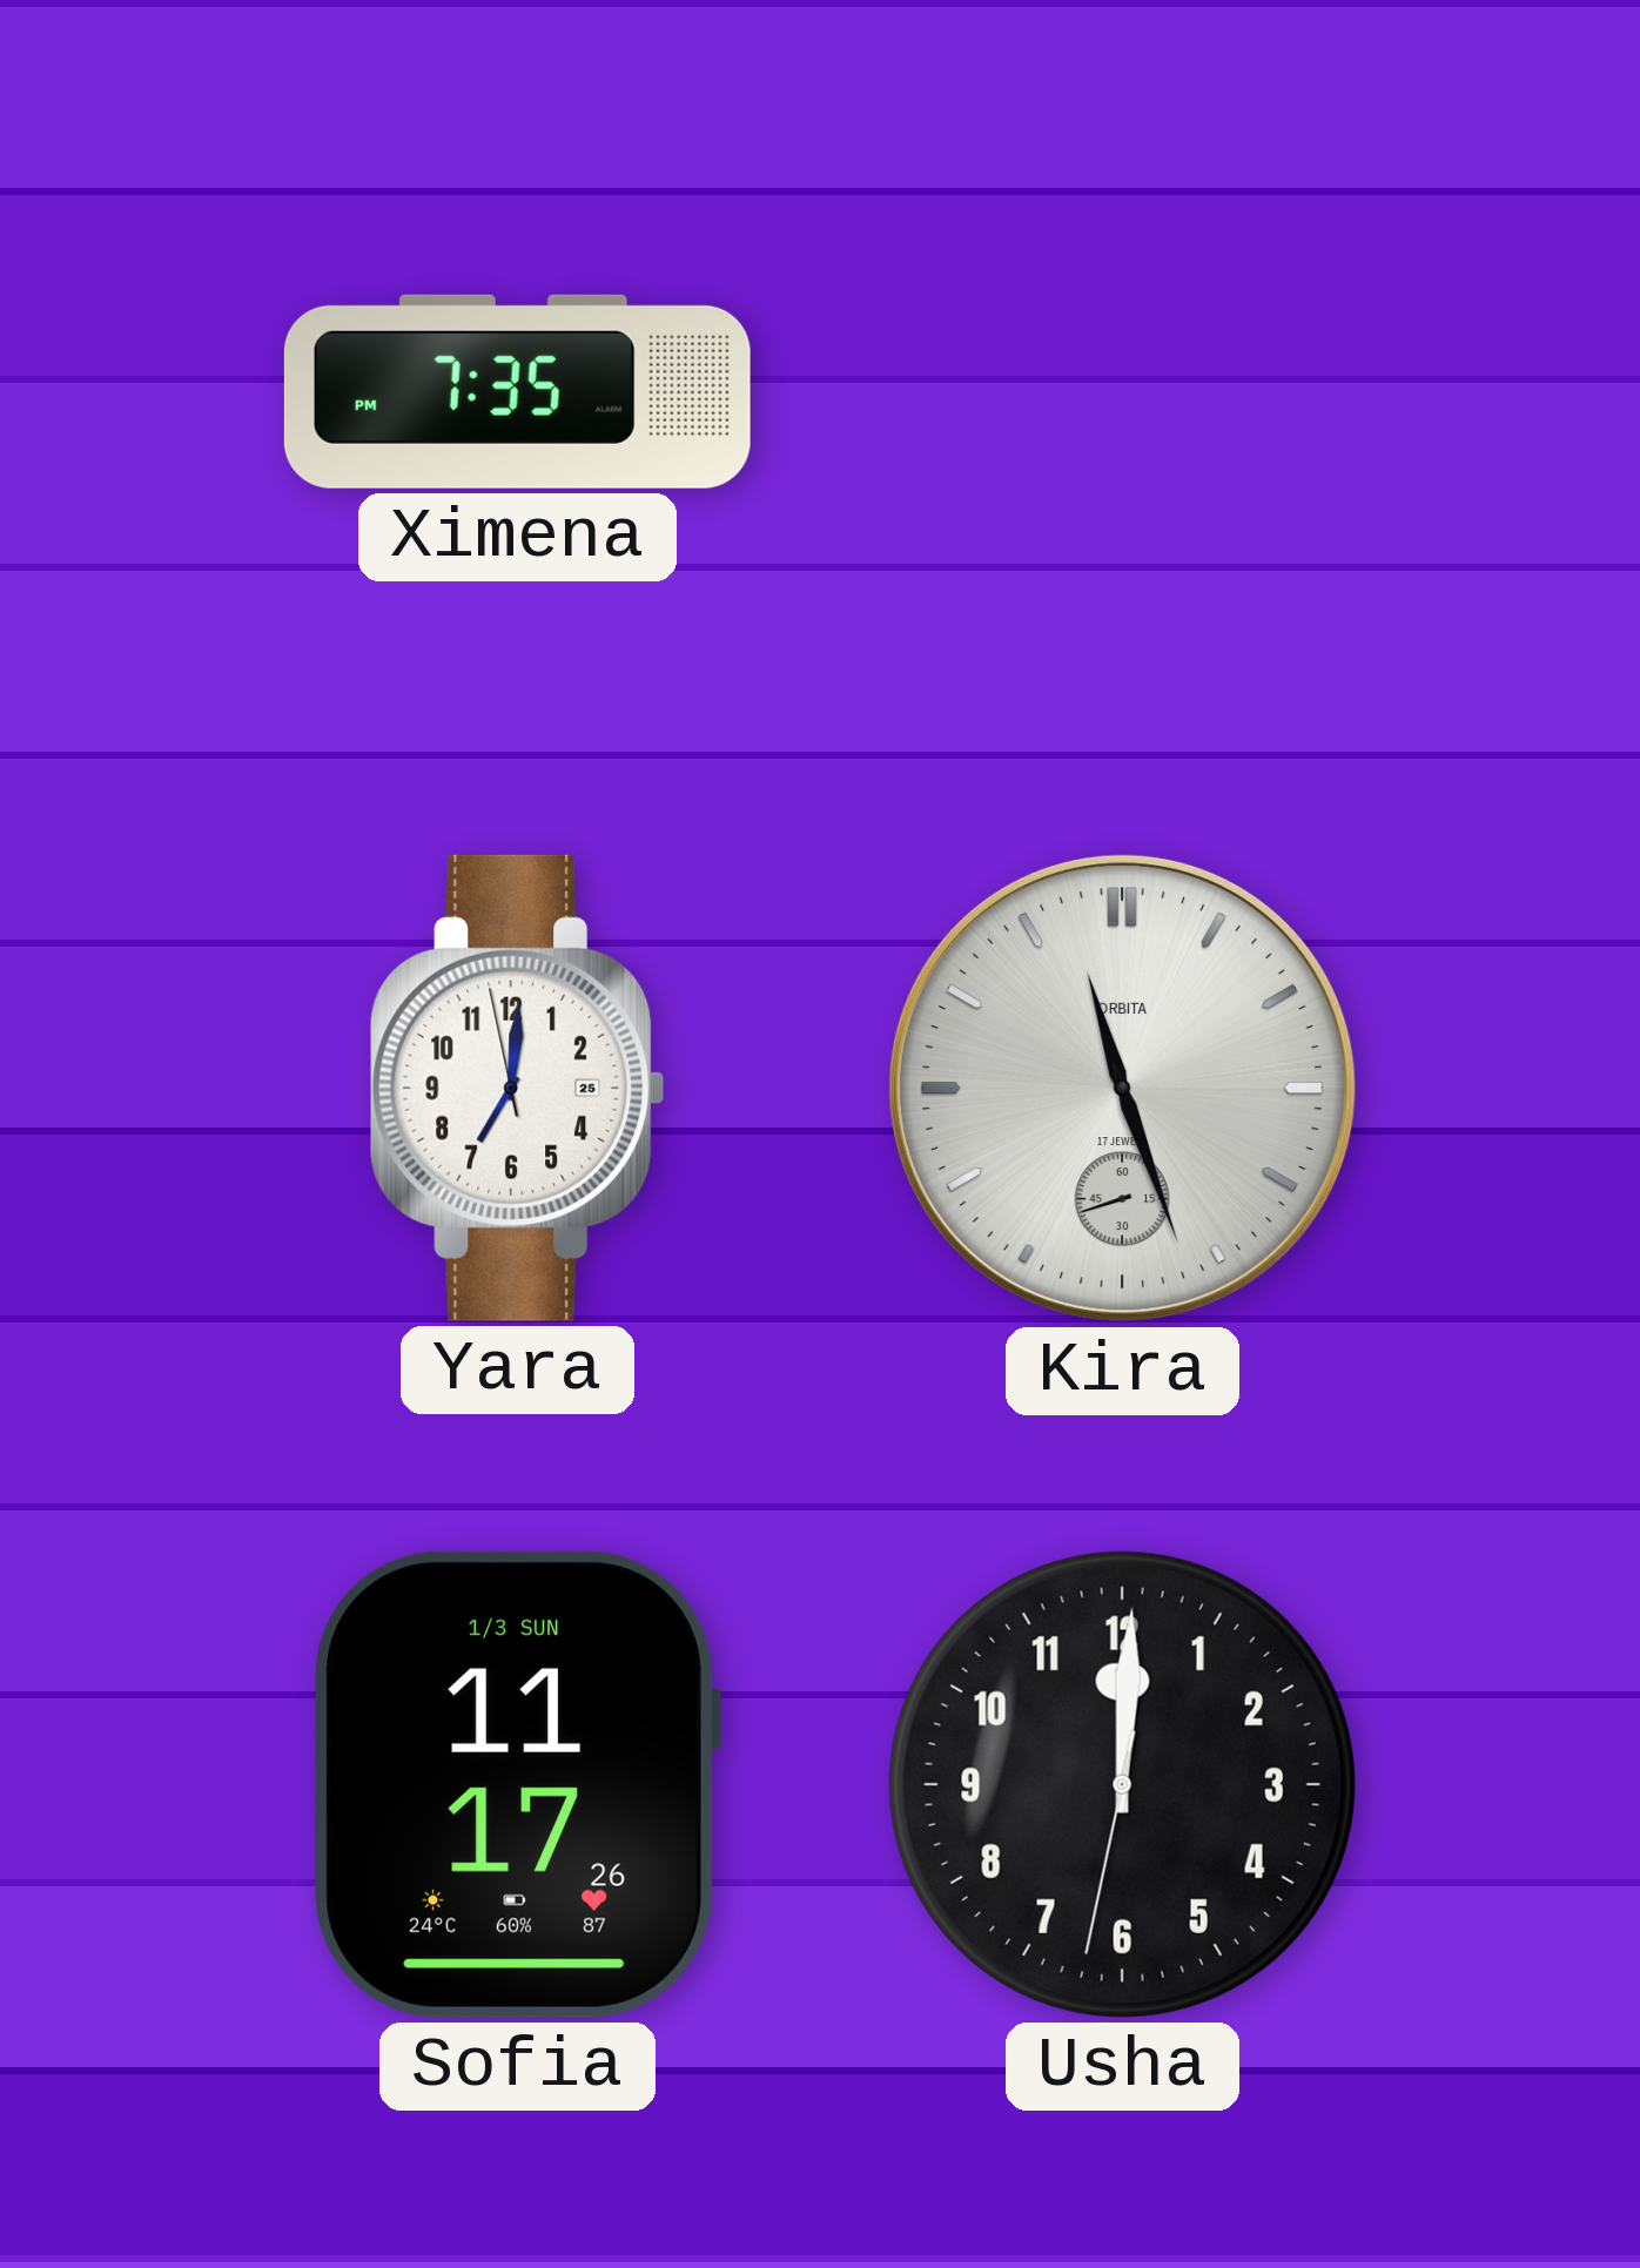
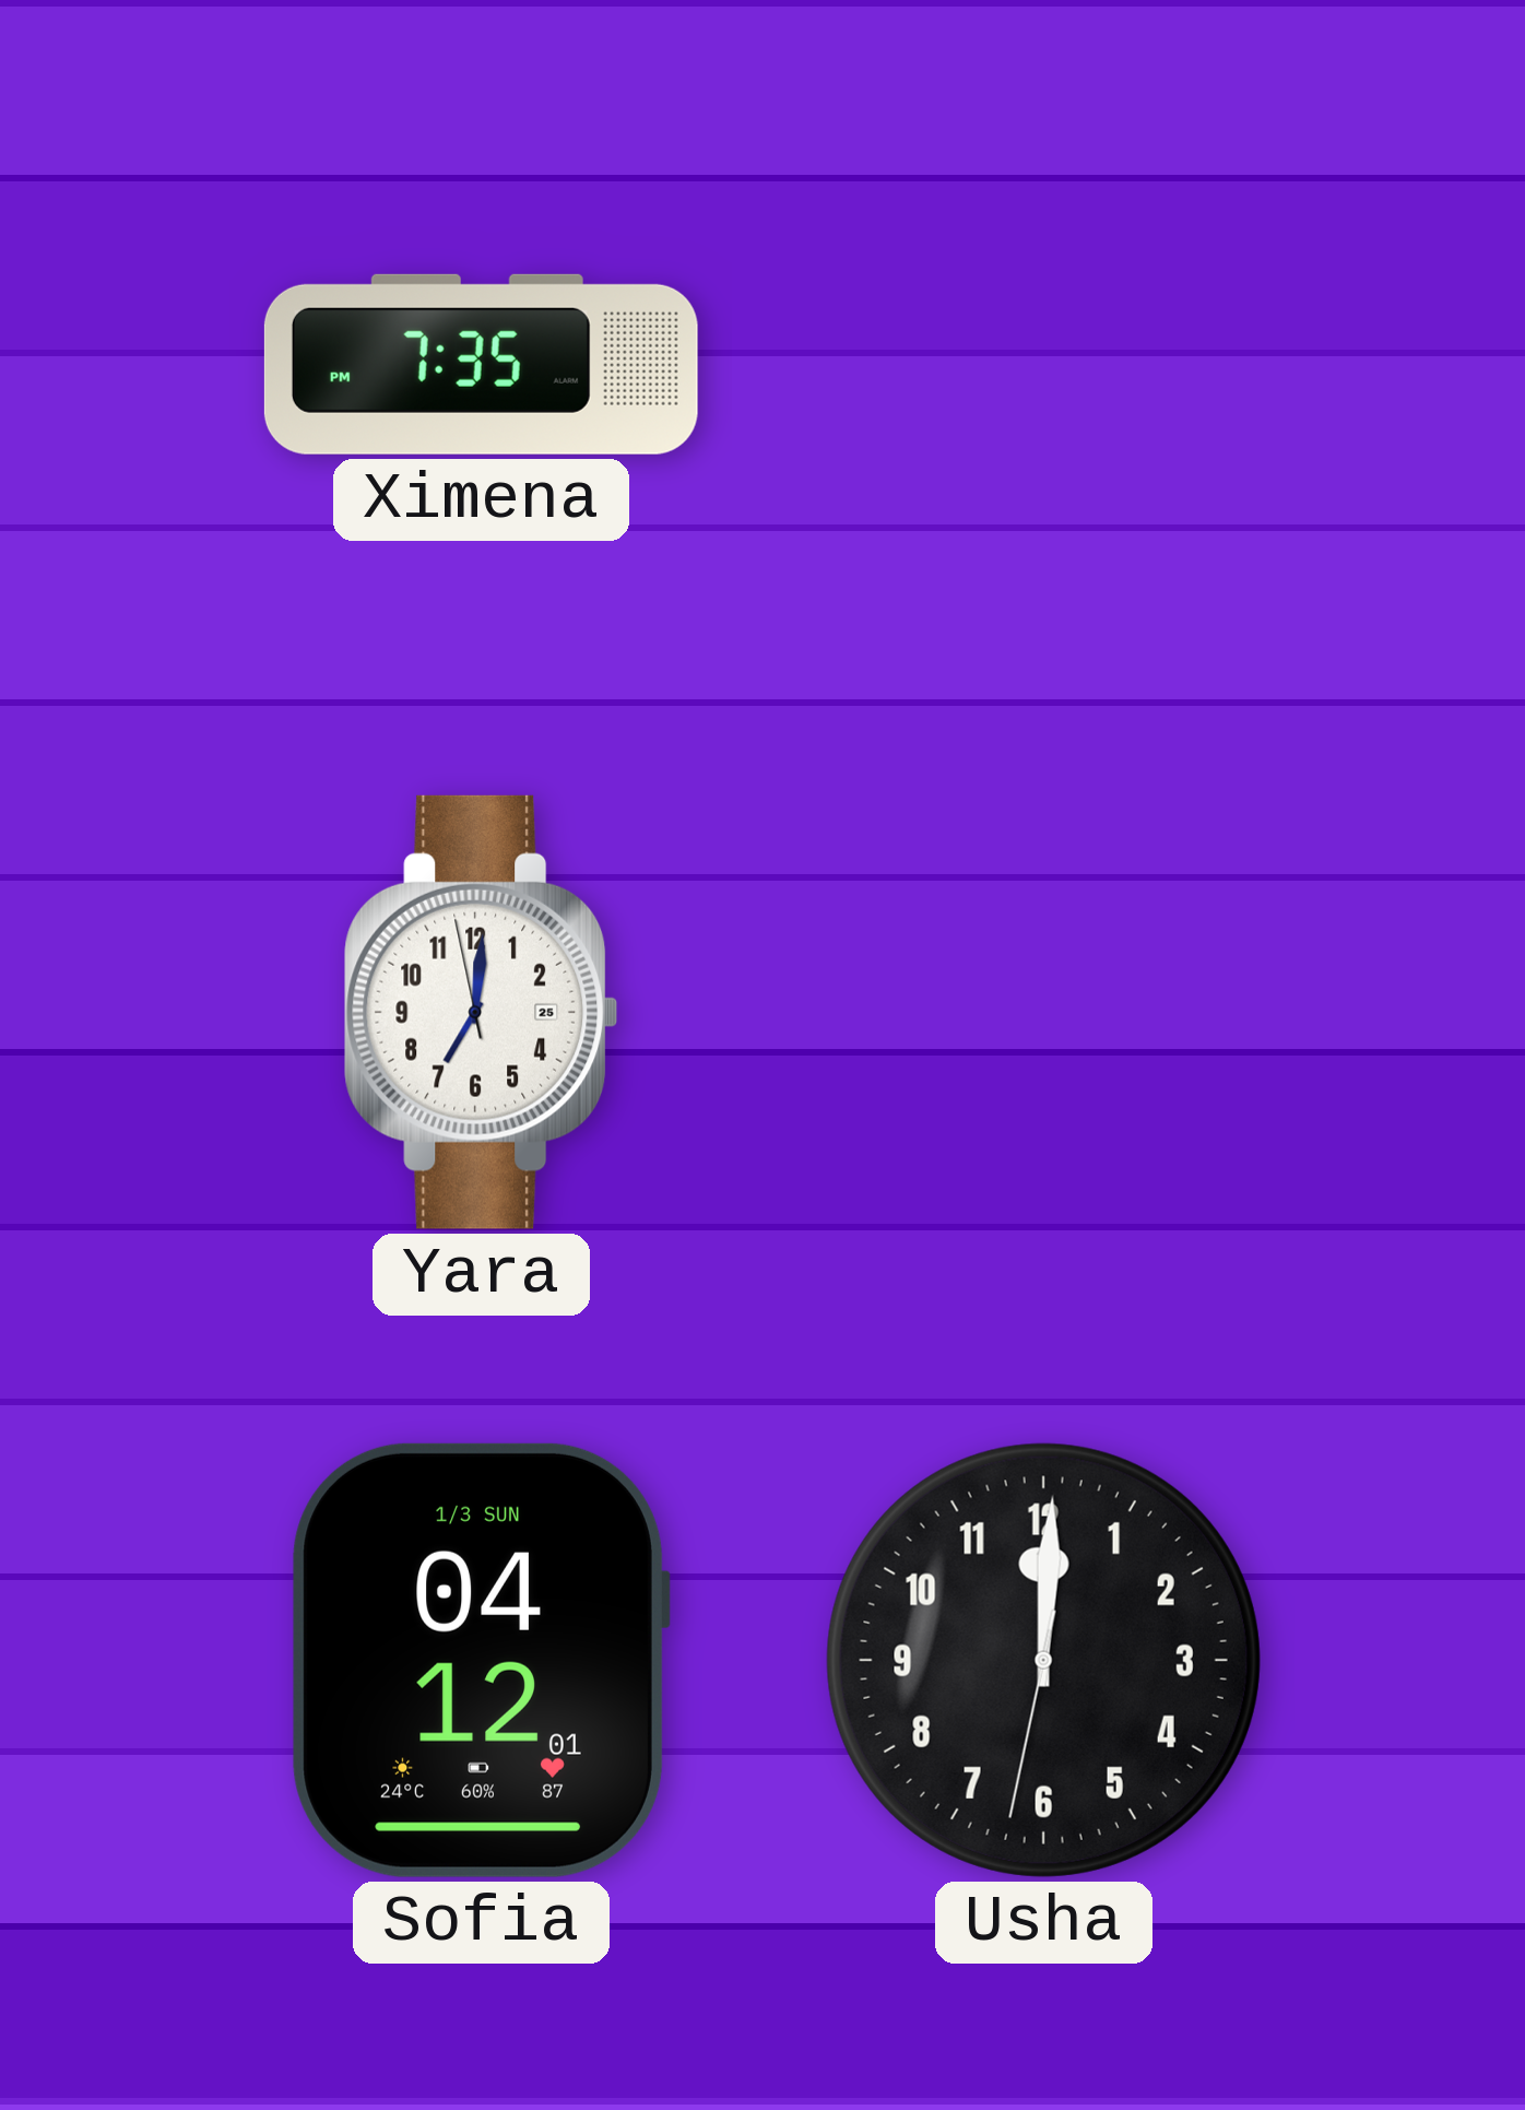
Kira: 11:26 -> none (1122, 1088)
Sofia: 11:17 -> 04:12 (481, 1660)
